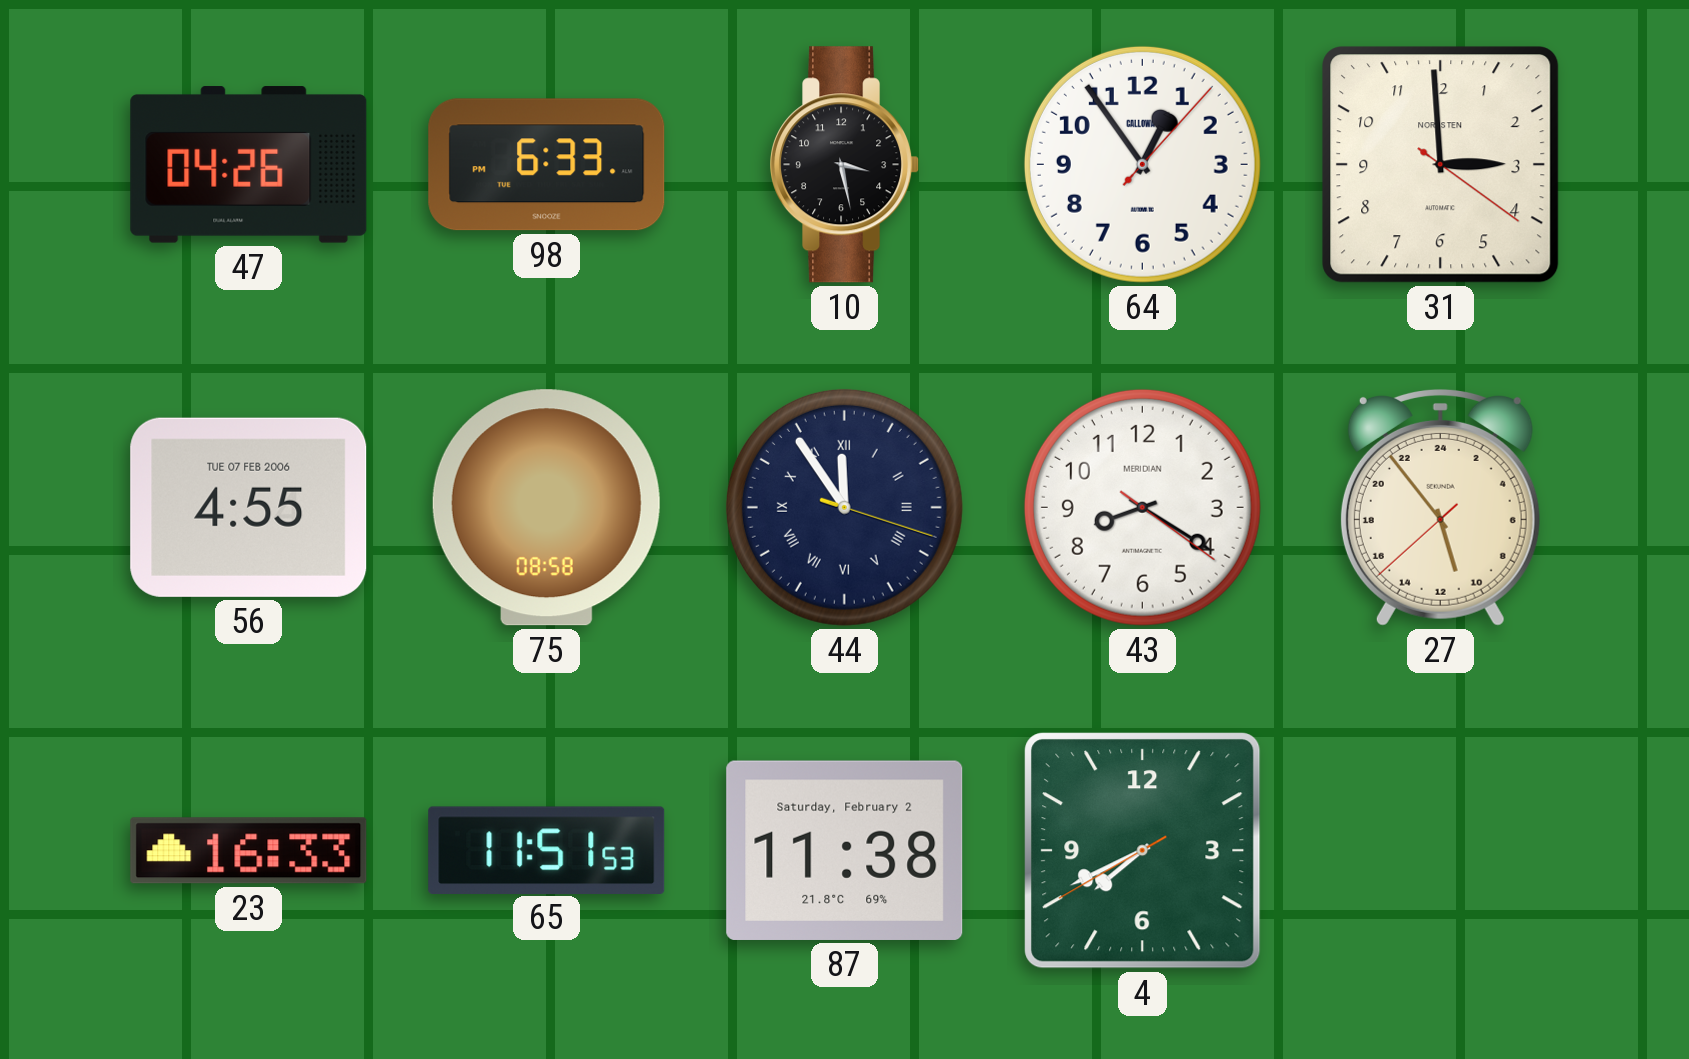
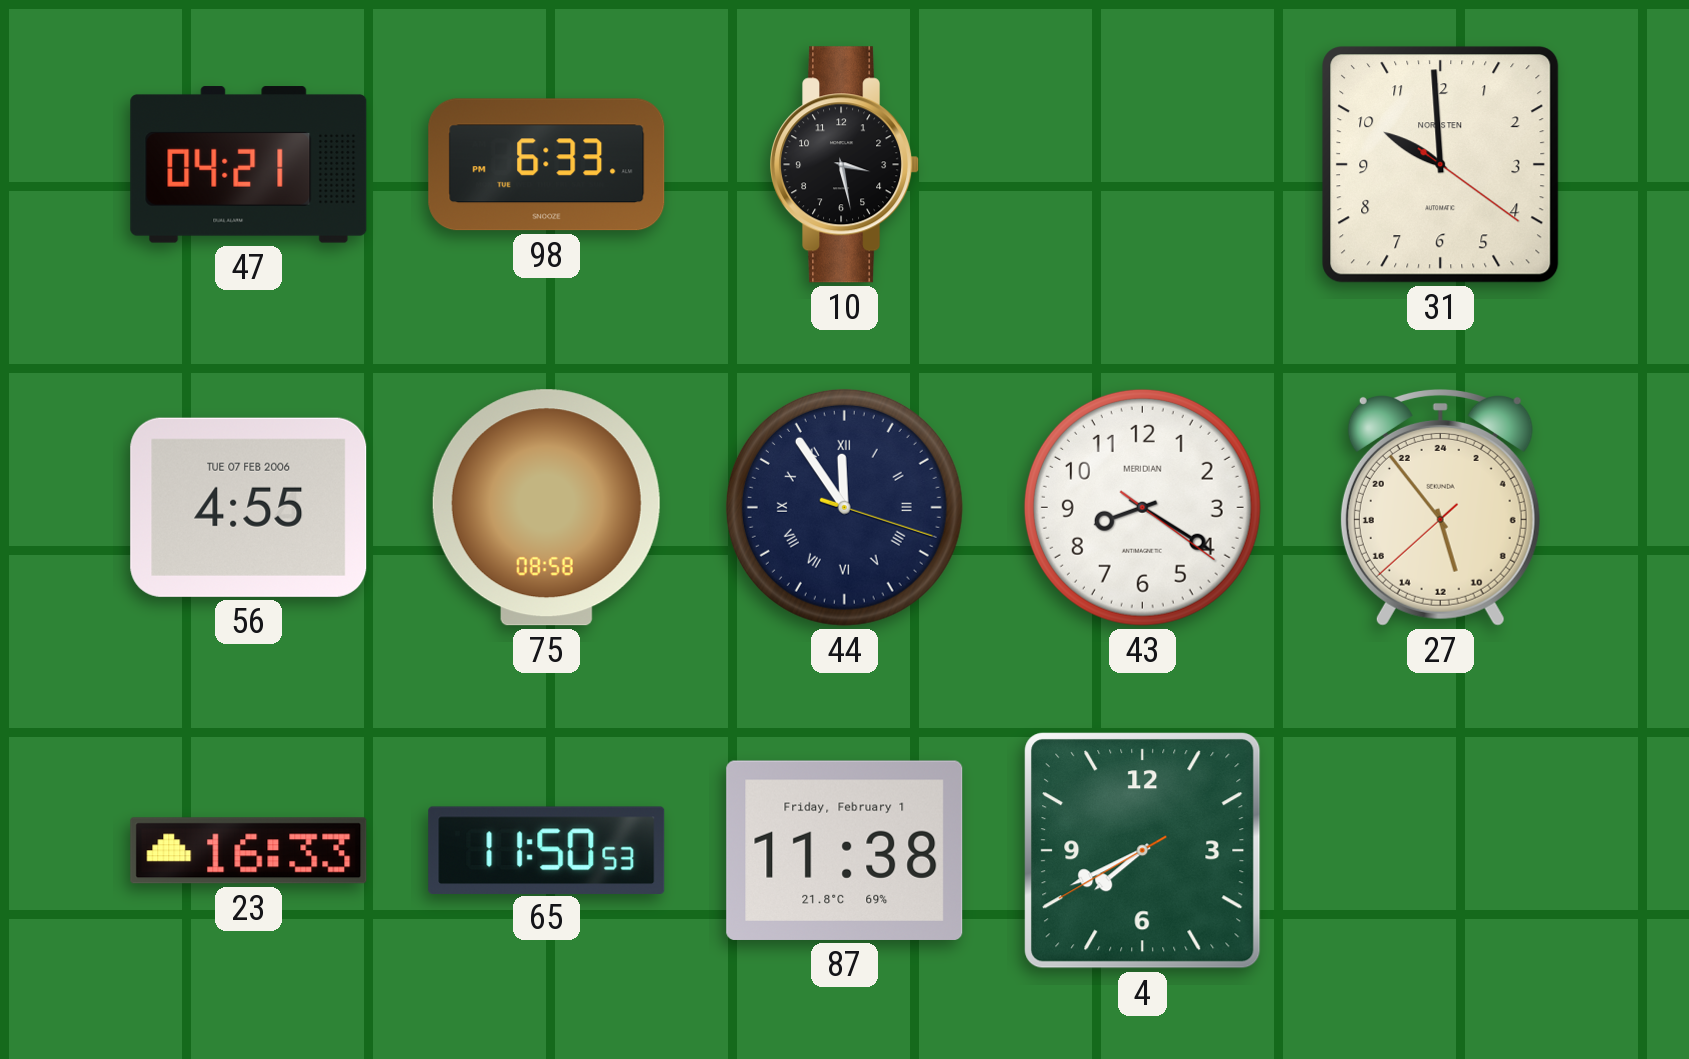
47: 04:26 -> 04:21 (249, 165)
64: 12:54 -> none (1142, 164)
31: 2:59 -> 9:59 (1441, 165)
65: 11:51 -> 11:50 (547, 850)
87 date: Saturday, February 2 -> Friday, February 1 (845, 850)
